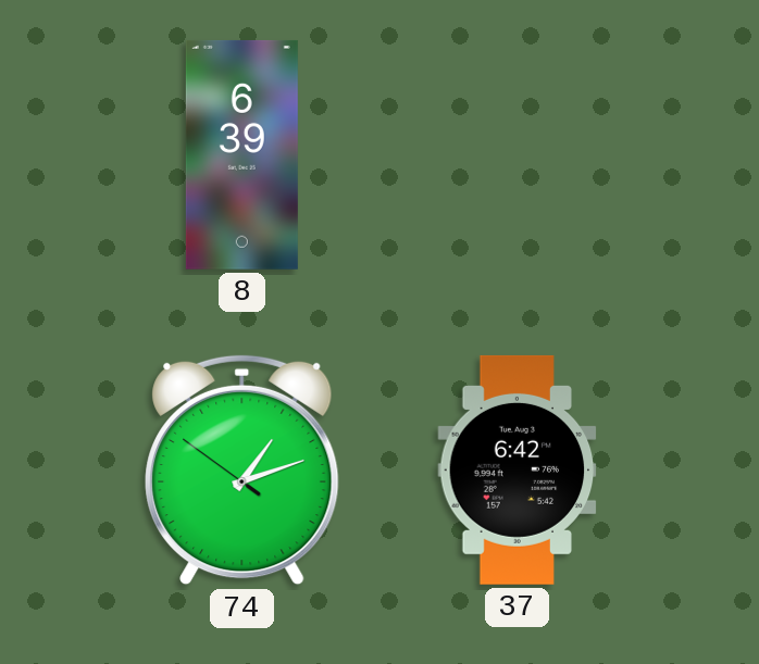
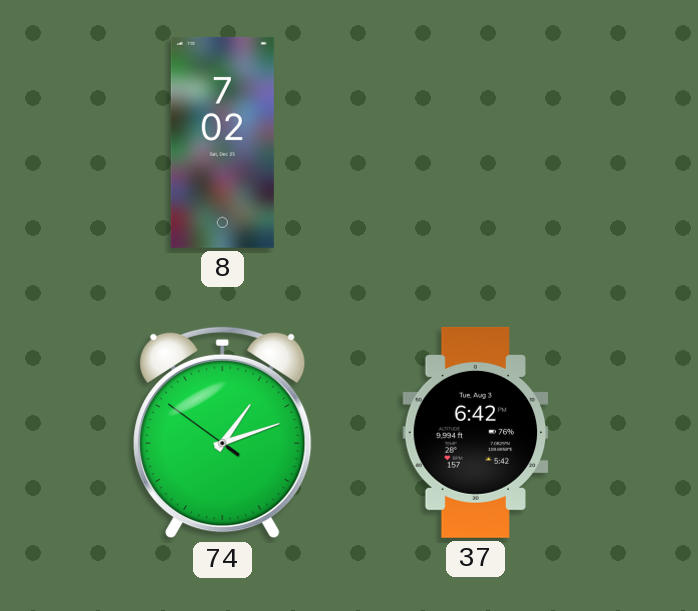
8: 6:39 -> 7:02 (222, 142)
